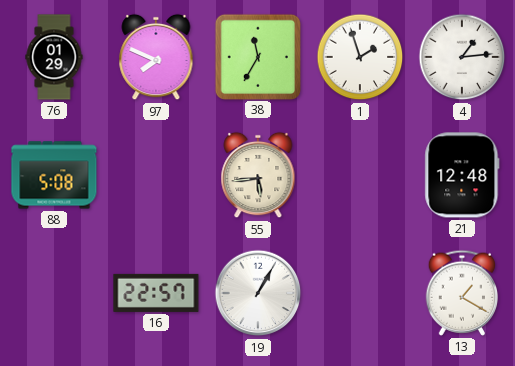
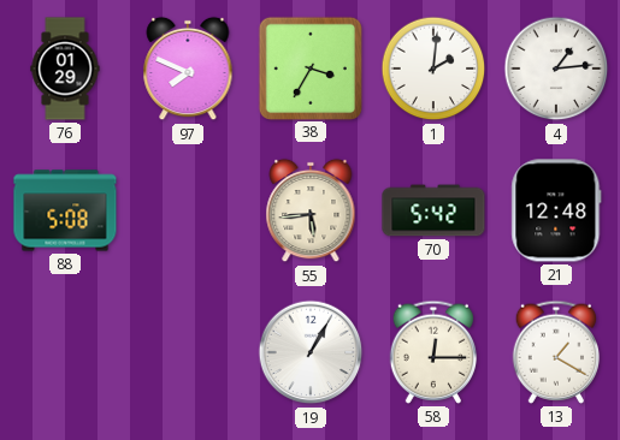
38: 11:35 -> 3:35 (309, 67)
1: 1:57 -> 2:01 (433, 69)
70: none -> 5:42 (433, 210)
16: 22:57 -> none (156, 293)
58: none -> 12:15 (433, 352)
